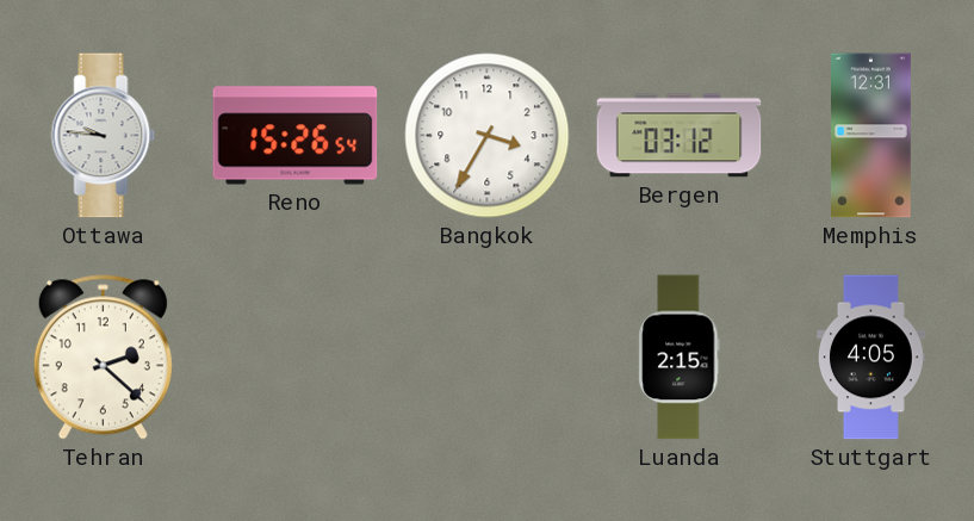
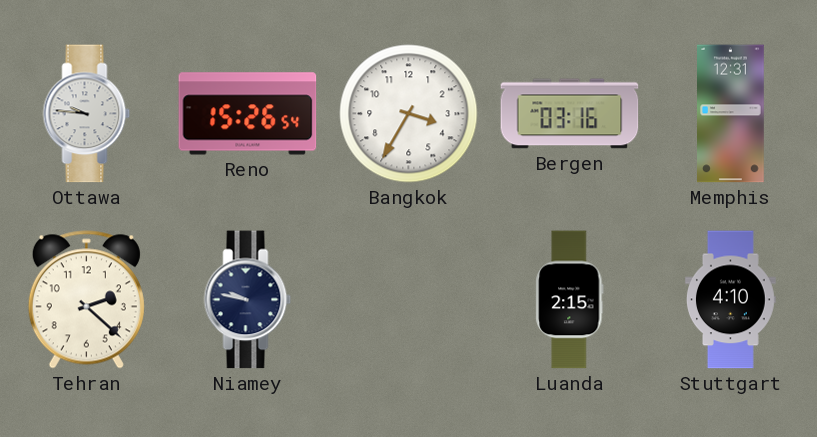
Bergen: 03:12 -> 03:16 (570, 114)
Niamey: none -> 9:47 (248, 300)
Stuttgart: 4:05 -> 4:10 (730, 300)
